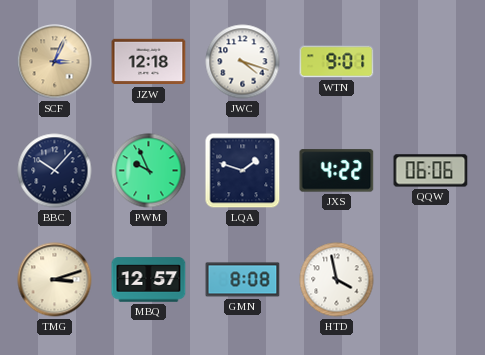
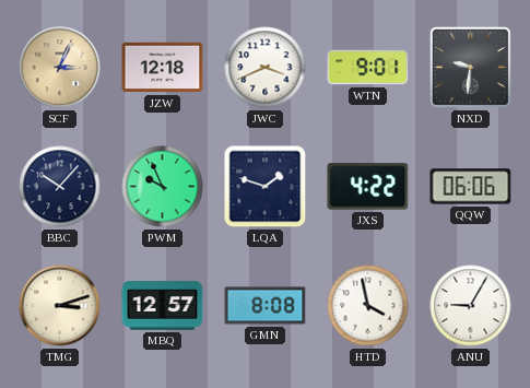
JWC: 4:18 -> 3:41 (266, 68)
NXD: none -> 9:31 (470, 67)
ANU: none -> 9:05 (471, 306)
